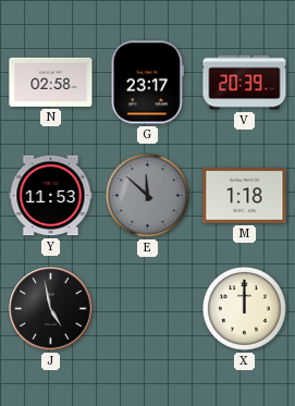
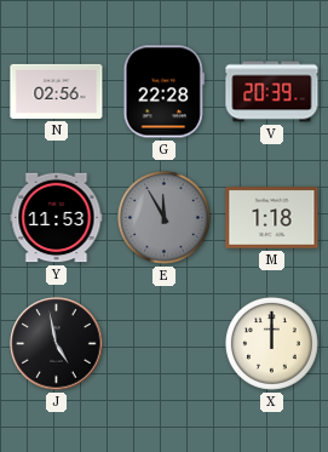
N: 02:58 -> 02:56 (57, 91)
G: 23:17 -> 22:28 (163, 92)
E: 11:52 -> 11:55 (165, 218)
